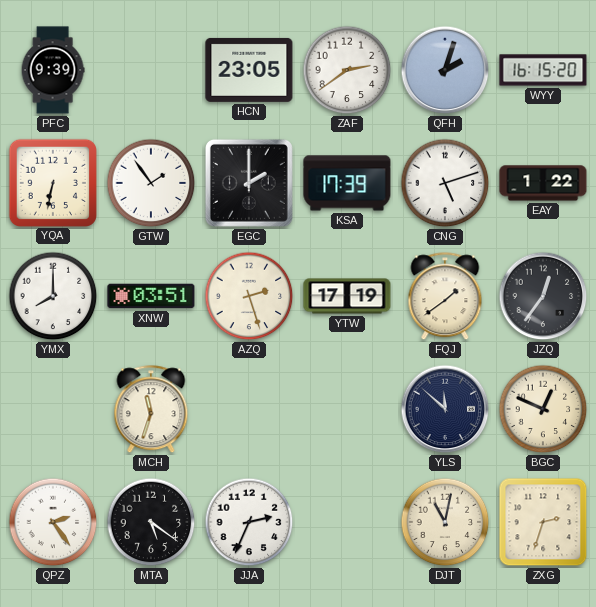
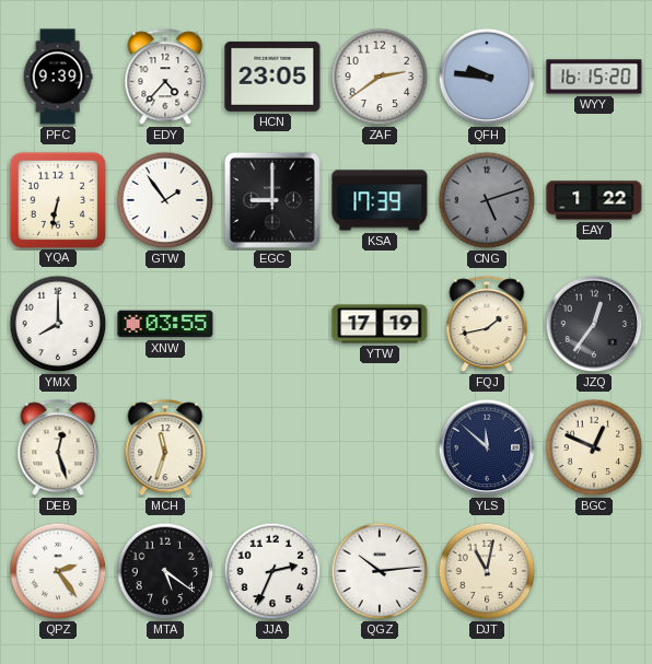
EDY: none -> 4:37 (165, 78)
QFH: 2:03 -> 9:46 (487, 77)
EGC: 2:00 -> 9:00 (272, 200)
CNG dial: white -> grey (487, 200)
XNW: 03:51 -> 03:55 (165, 324)
AZQ: 2:27 -> none (249, 296)
FQJ: 1:39 -> 1:43 (487, 325)
DEB: none -> 12:27 (58, 449)
QGZ: none -> 10:14 (380, 571)
ZXG: 2:33 -> none (543, 522)
